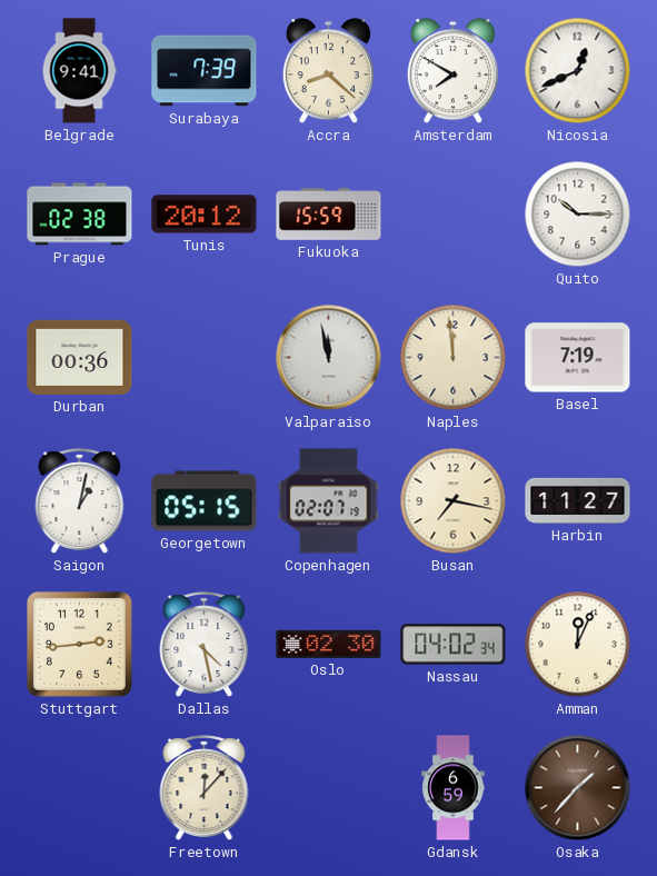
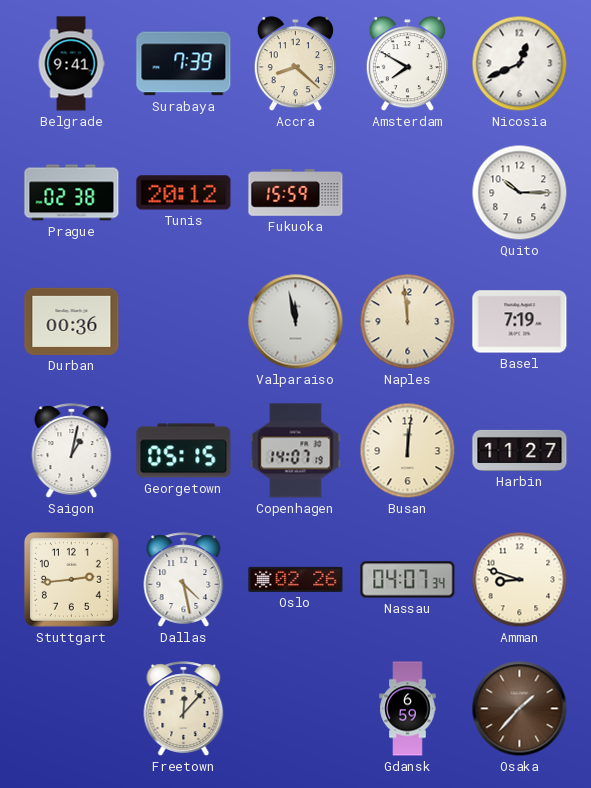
Copenhagen: 02:07 -> 14:07 (296, 451)
Busan: 7:17 -> 12:01 (408, 451)
Oslo: 02:30 -> 02:26 (296, 579)
Nassau: 04:02 -> 04:07 (408, 580)
Amman: 12:04 -> 8:48 (520, 580)
